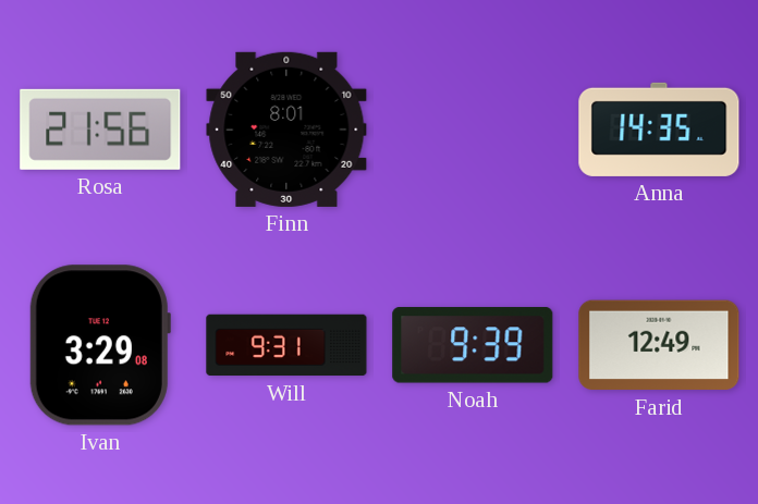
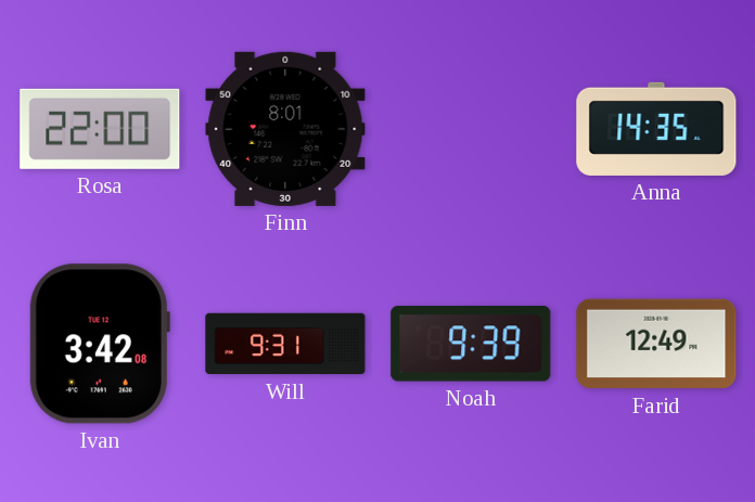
Rosa: 21:56 -> 22:00 (100, 129)
Ivan: 3:29 -> 3:42 (100, 344)
